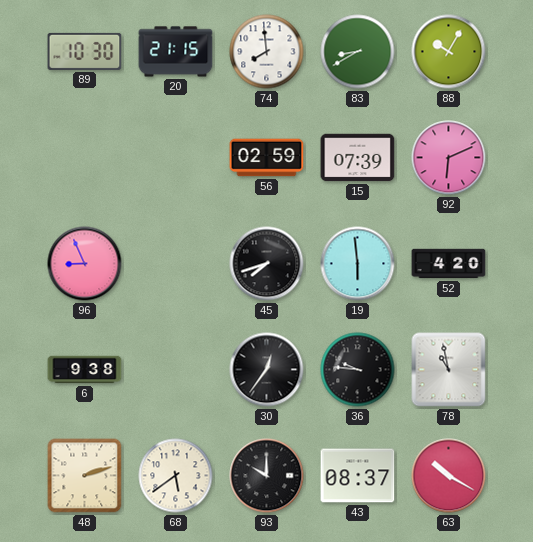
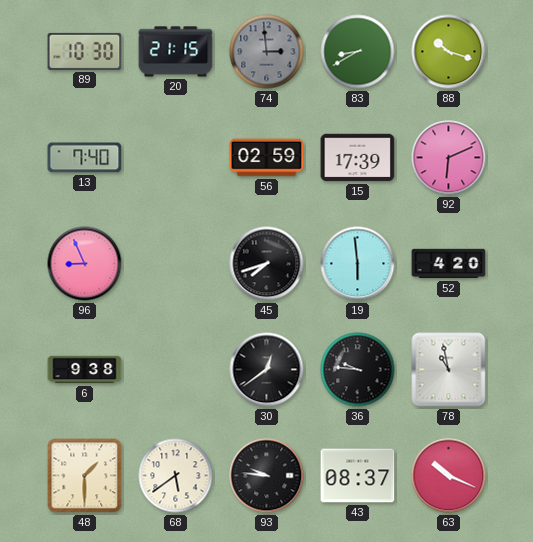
74: 7:59 -> 2:59 (267, 52)
74 dial: white -> grey (267, 52)
88: 10:05 -> 10:18 (449, 52)
13: none -> 7:40 (85, 158)
15: 07:39 -> 17:39 (358, 158)
30: 12:36 -> 12:39 (267, 370)
48: 2:12 -> 1:30 (85, 476)
93: 10:00 -> 9:46 (267, 476)
63: 10:20 -> 10:19 (449, 476)
